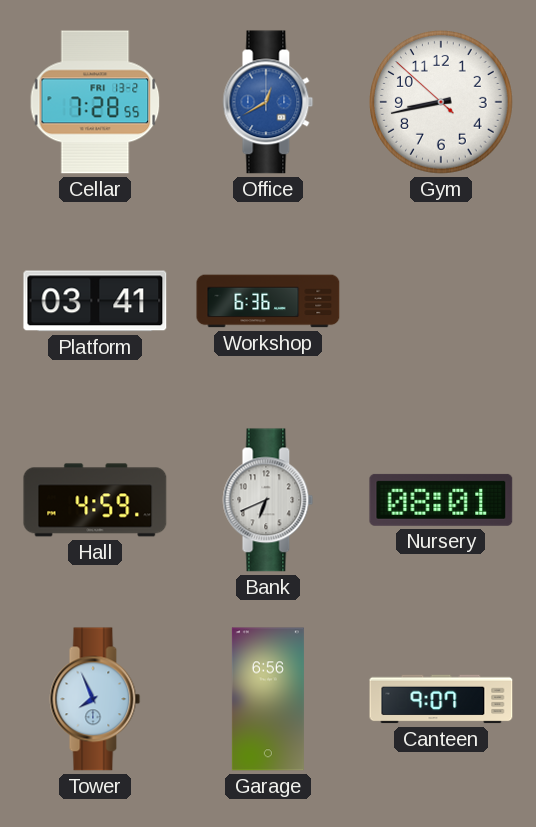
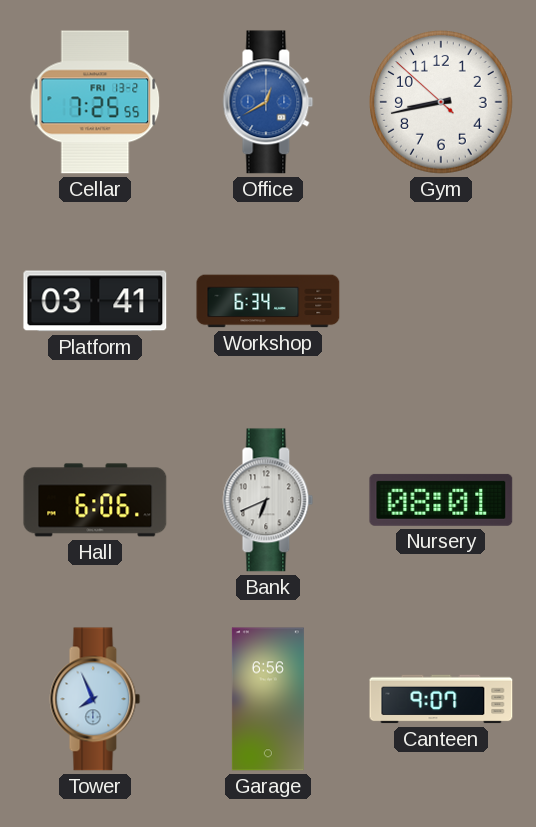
Cellar: 7:28 -> 7:25 (95, 102)
Workshop: 6:36 -> 6:34 (268, 301)
Hall: 4:59 -> 6:06 (95, 500)
